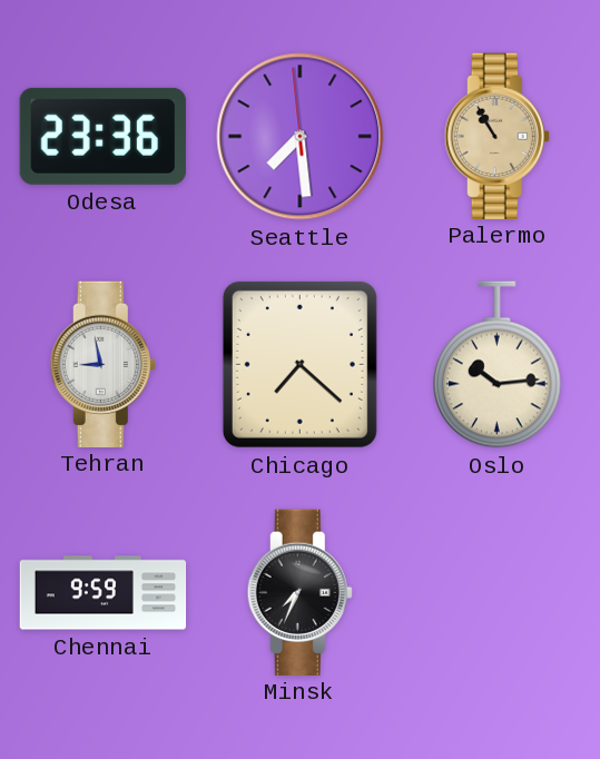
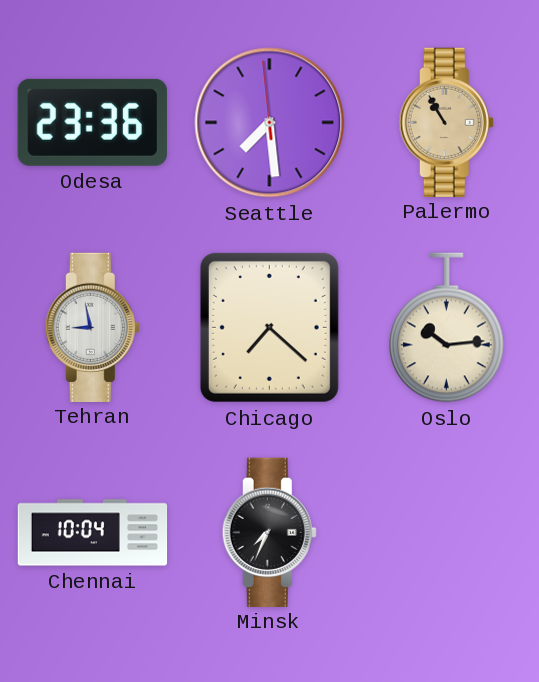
Chennai: 9:59 -> 10:04 (93, 533)
